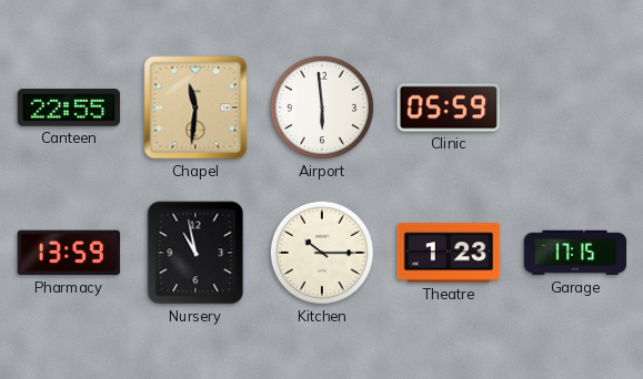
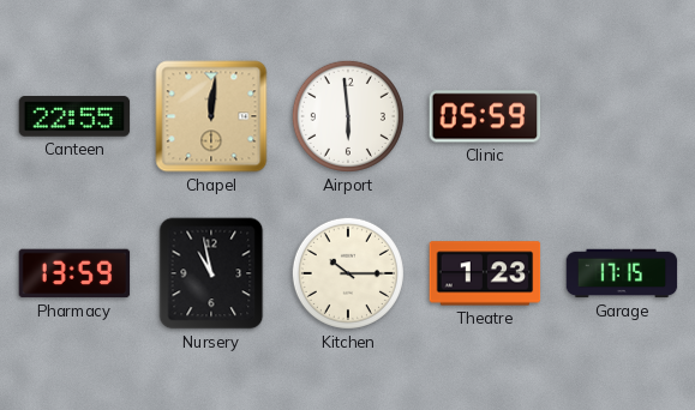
Chapel: 11:31 -> 12:01 (211, 116)
